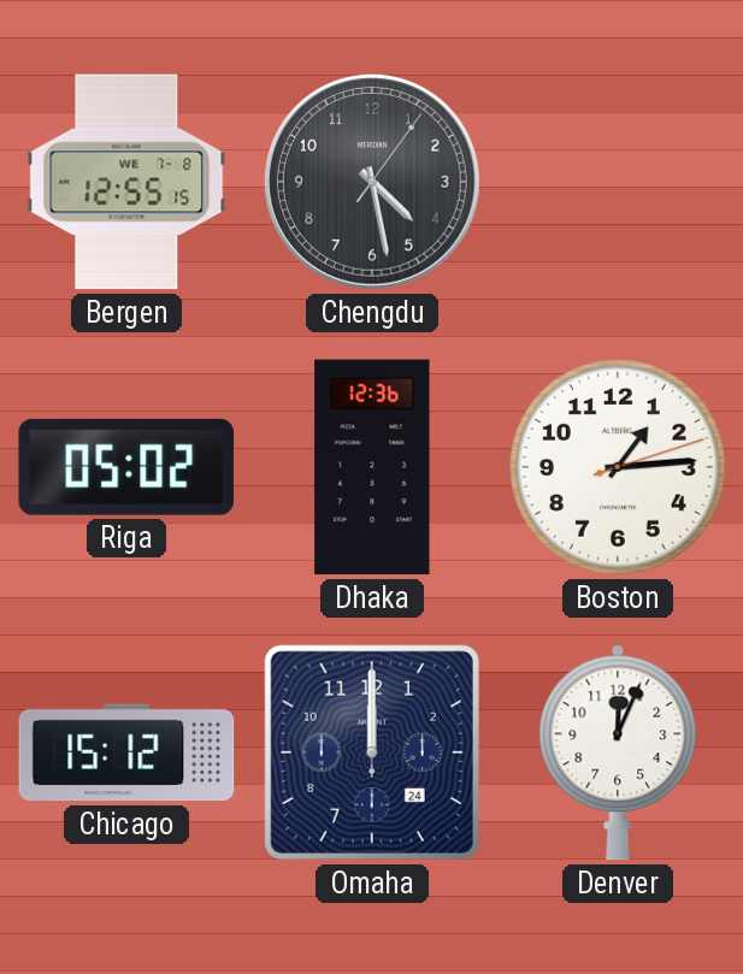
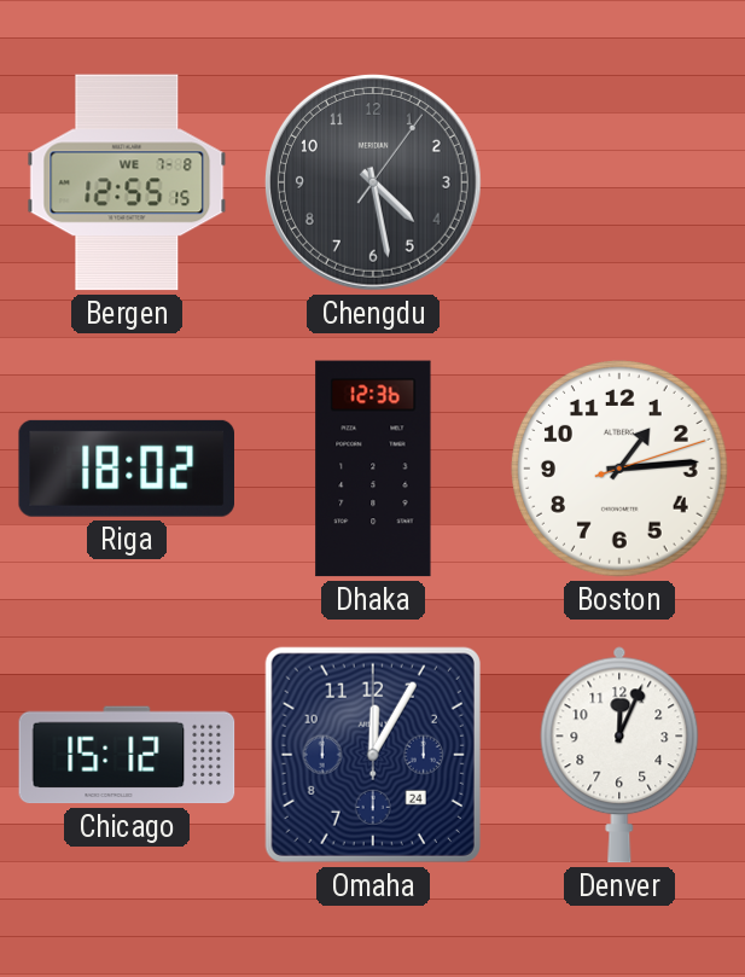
Riga: 05:02 -> 18:02 (126, 469)
Omaha: 12:00 -> 12:05 (373, 755)
